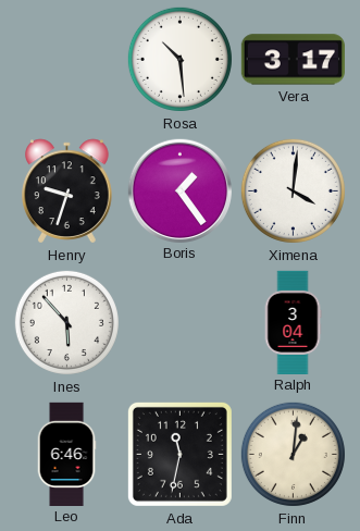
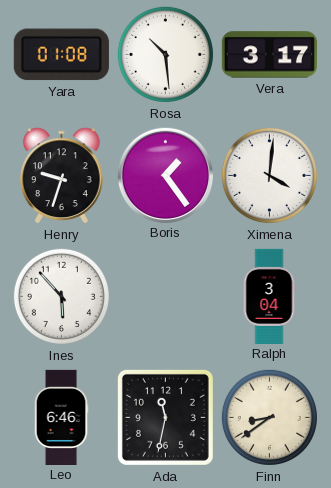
Yara: none -> 01:08 (61, 55)
Finn: 1:01 -> 8:39 (269, 417)
